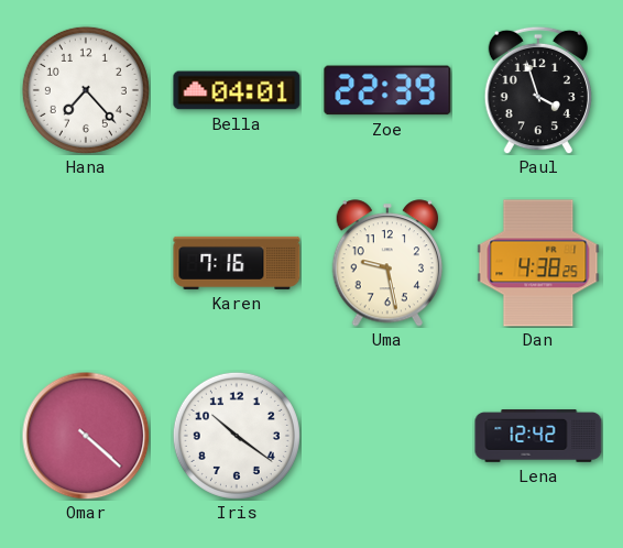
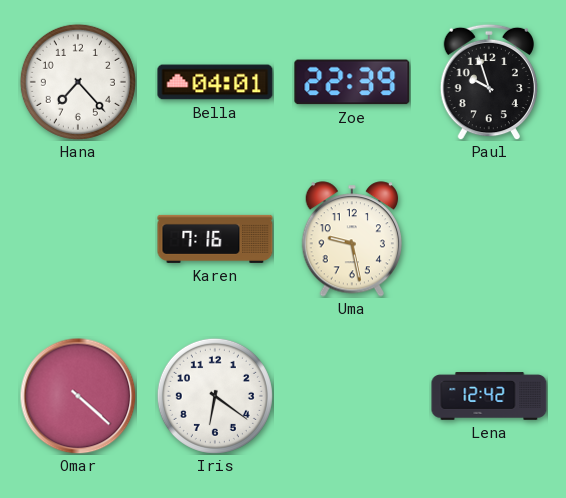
Paul: 3:57 -> 9:57 (489, 82)
Dan: 4:38 -> none (538, 263)
Iris: 10:21 -> 6:21 (215, 396)
